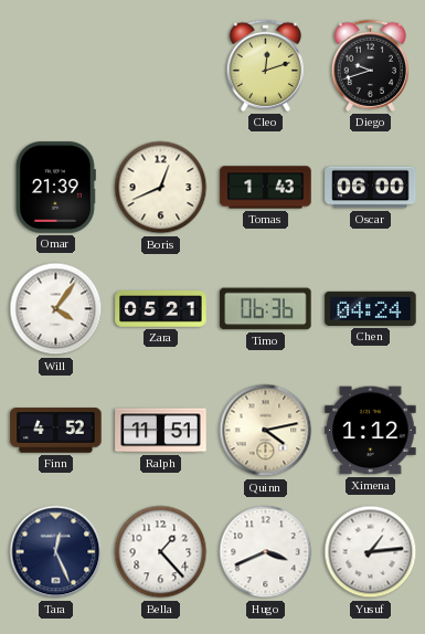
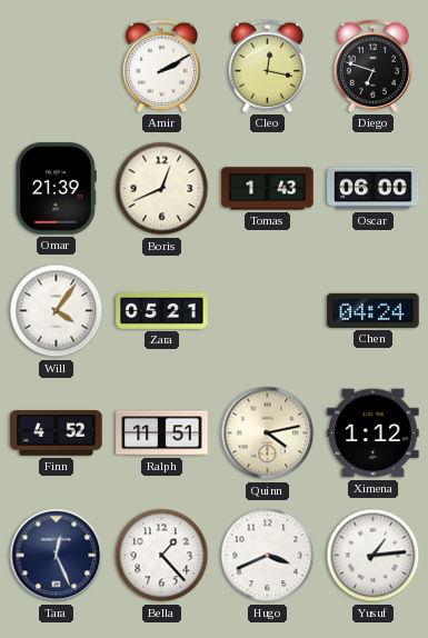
Amir: none -> 2:10 (161, 66)
Cleo: 12:12 -> 12:17 (267, 66)
Diego: 9:42 -> 6:48 (372, 66)
Timo: 06:36 -> none (266, 309)
